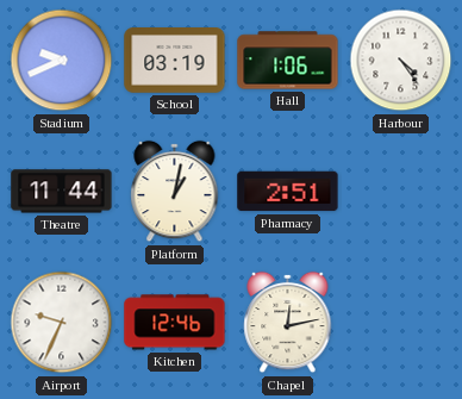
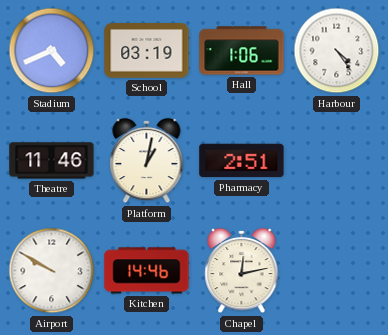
Stadium: 9:41 -> 4:41 (52, 51)
Theatre: 11:44 -> 11:46 (52, 161)
Airport: 9:34 -> 9:50 (52, 271)
Kitchen: 12:46 -> 14:46 (147, 271)
